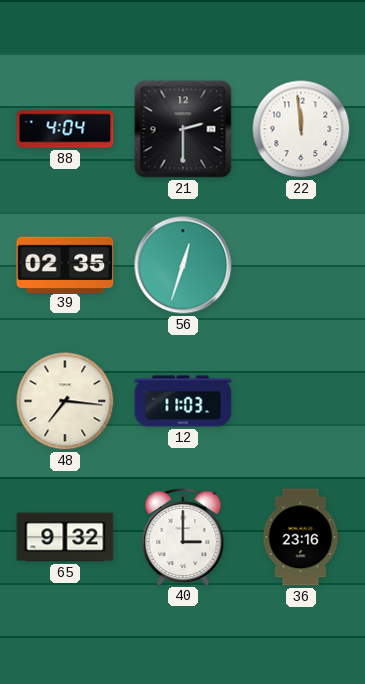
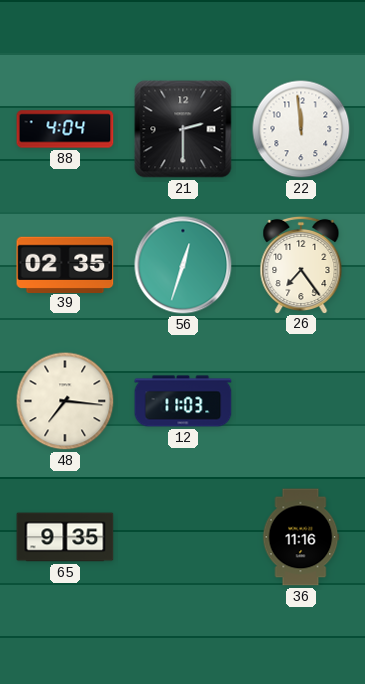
26: none -> 7:24 (301, 264)
65: 9:32 -> 9:35 (65, 537)
40: 3:00 -> none (183, 536)
36: 23:16 -> 11:16 (301, 537)
